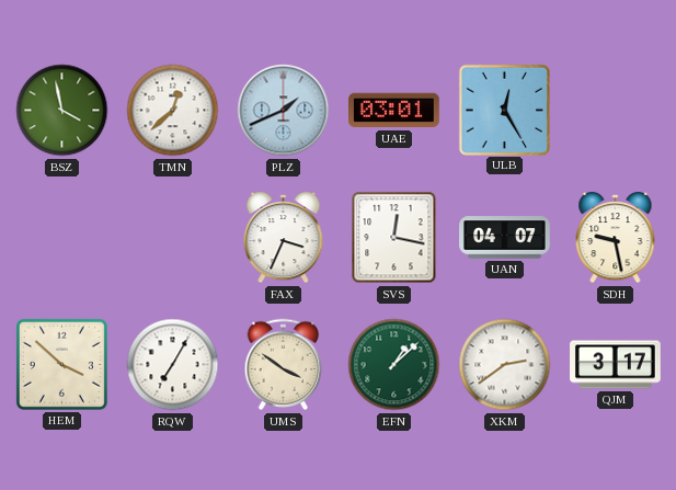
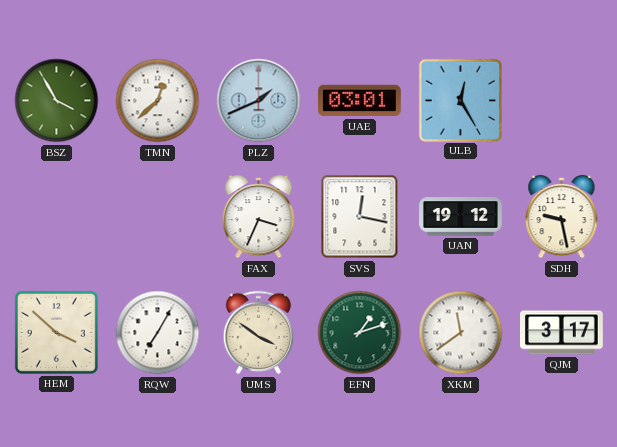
BSZ: 3:58 -> 3:55 (57, 101)
UAN: 04:07 -> 19:12 (461, 217)
EFN: 1:08 -> 1:12 (360, 333)
XKM: 2:39 -> 11:39 (461, 333)
